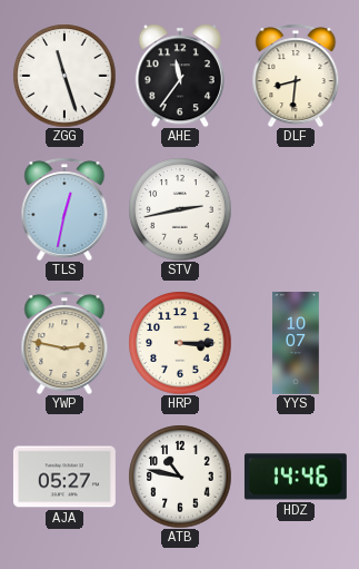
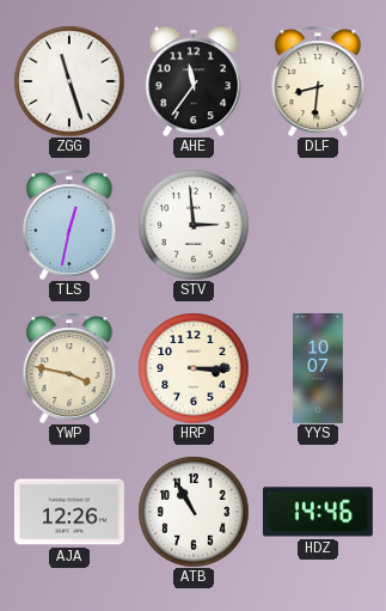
STV: 2:43 -> 2:59 (194, 225)
YWP: 2:47 -> 3:47 (69, 368)
AJA: 05:27 -> 12:26 (69, 512)
ATB: 10:47 -> 10:55 (194, 512)
